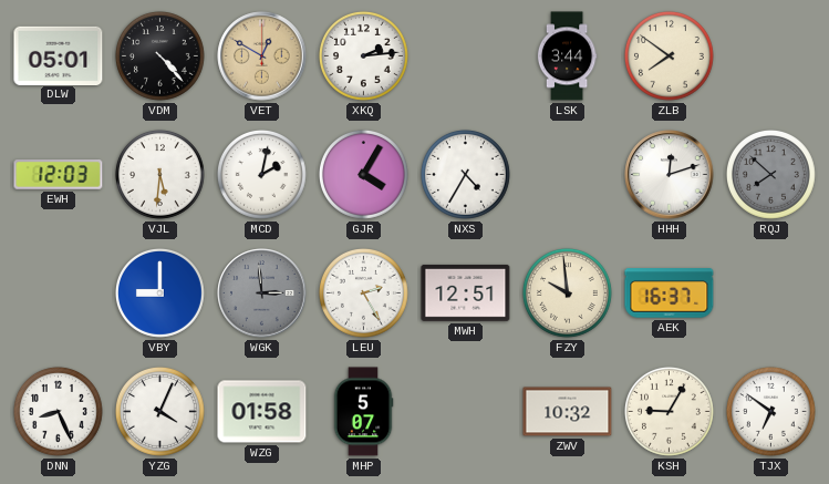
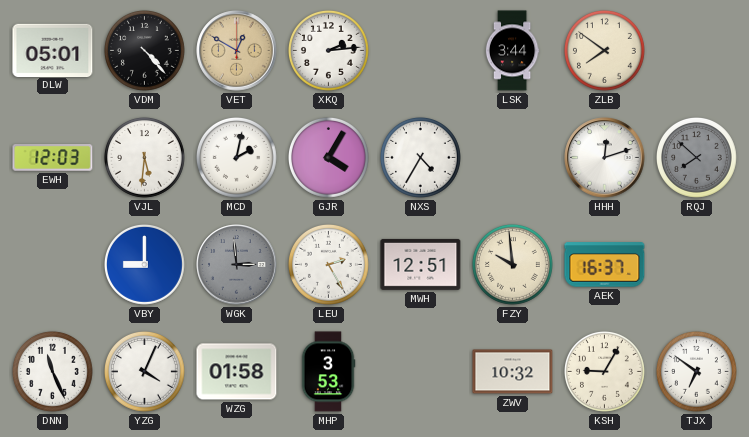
DNN: 8:26 -> 11:26 (52, 371)
MHP: 5:07 -> 3:53 (328, 372)
